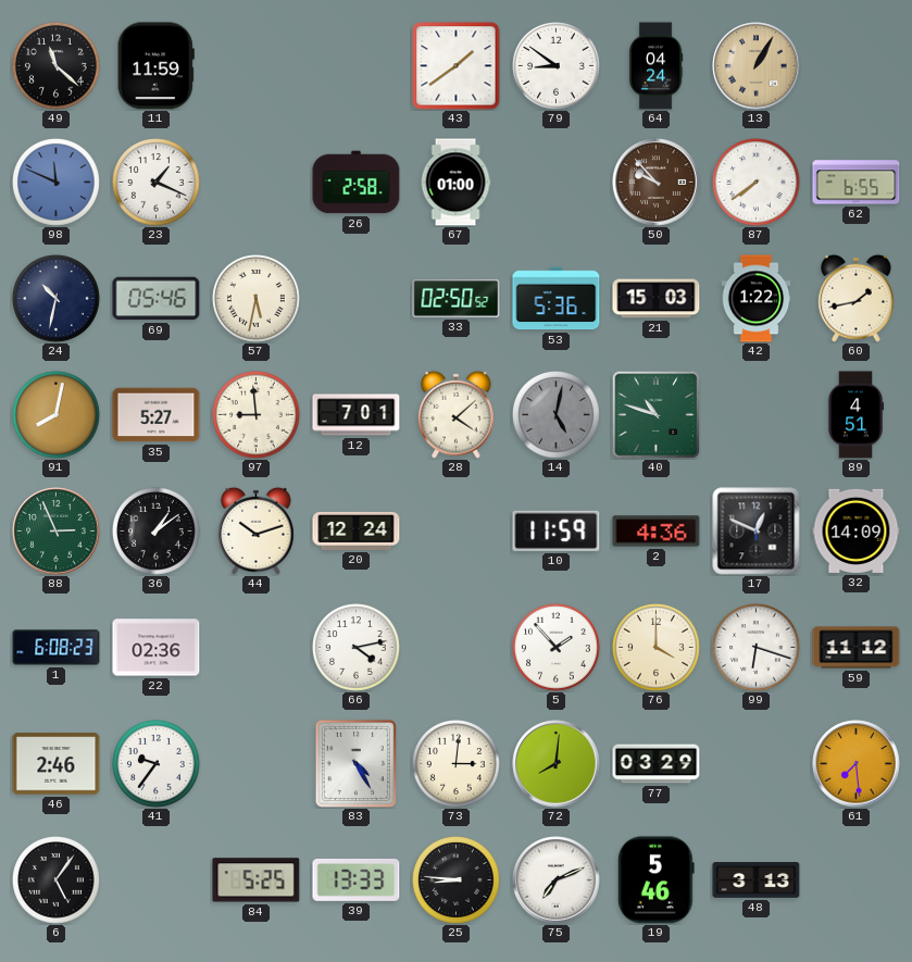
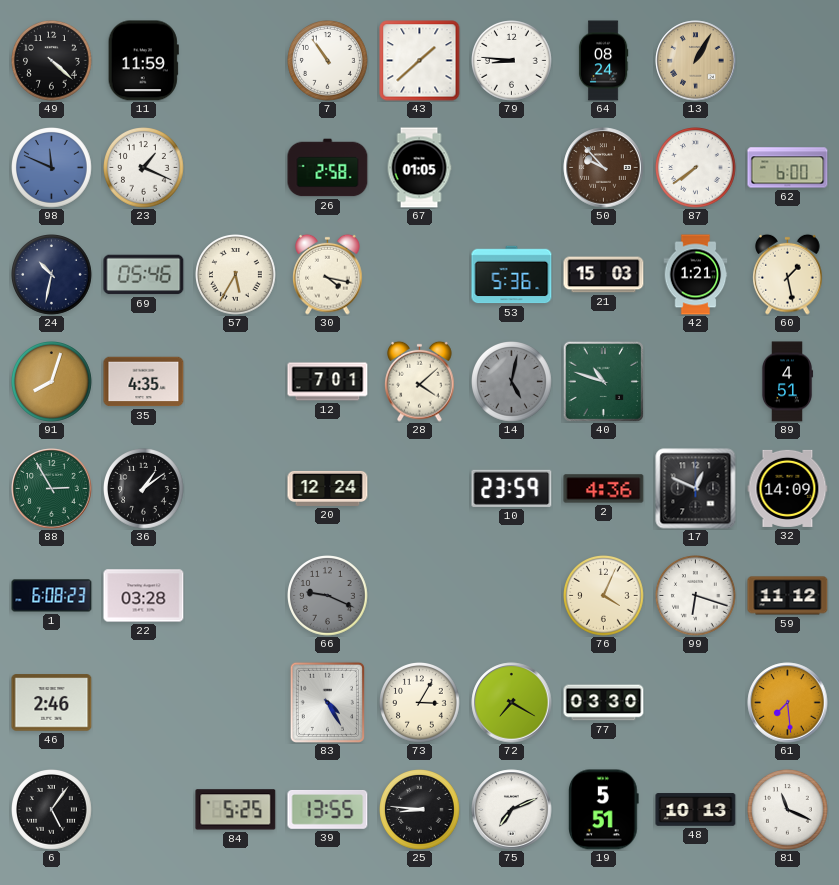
49: 11:22 -> 4:22 (52, 61)
7: none -> 10:54 (328, 61)
43: 1:39 -> 1:38 (420, 61)
79: 8:51 -> 8:46 (512, 61)
64: 04:24 -> 08:24 (603, 61)
67: 01:00 -> 01:05 (419, 168)
62: 6:55 -> 6:00 (788, 168)
57: 5:32 -> 5:35 (236, 275)
30: none -> 4:17 (328, 274)
33: 02:50 -> none (457, 298)
42: 1:22 -> 1:21 (696, 275)
60: 1:43 -> 1:28 (788, 274)
91: 8:02 -> 8:03 (52, 382)
35: 5:27 -> 4:35 (144, 382)
97: 8:59 -> none (257, 415)
88: 2:56 -> 2:55 (52, 489)
44: 10:12 -> none (257, 530)
10: 11:59 -> 23:59 (512, 488)
22: 02:36 -> 03:28 (144, 596)
66: 4:13 -> 9:19 (328, 596)
66 dial: white -> grey (328, 596)
5: 1:53 -> none (557, 648)
76: 4:00 -> 4:04 (604, 596)
41: 9:36 -> none (157, 764)
73: 3:01 -> 3:05 (420, 703)
72: 8:01 -> 7:20 (512, 703)
77: 03:29 -> 03:30 (604, 703)
39: 13:33 -> 13:55 (328, 809)
19: 5:46 -> 5:51 (603, 810)
48: 3:13 -> 10:13 (696, 810)
81: none -> 11:19 (788, 810)
